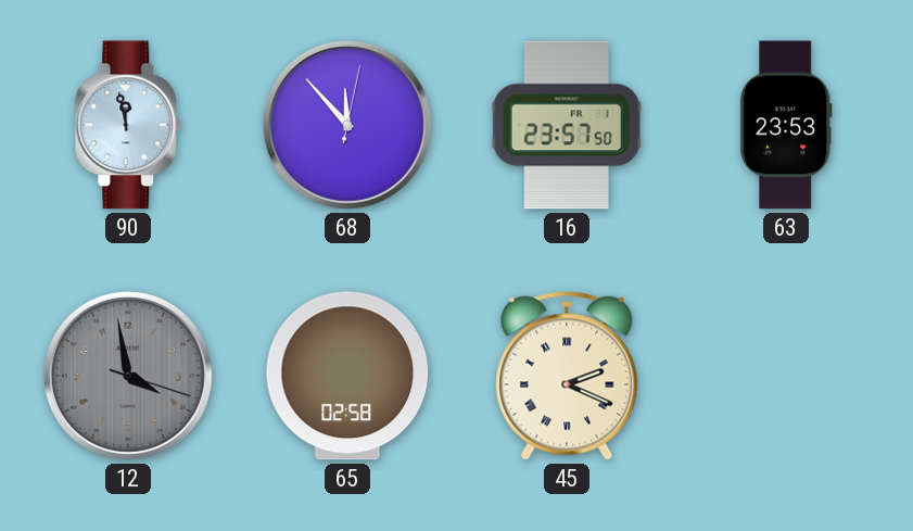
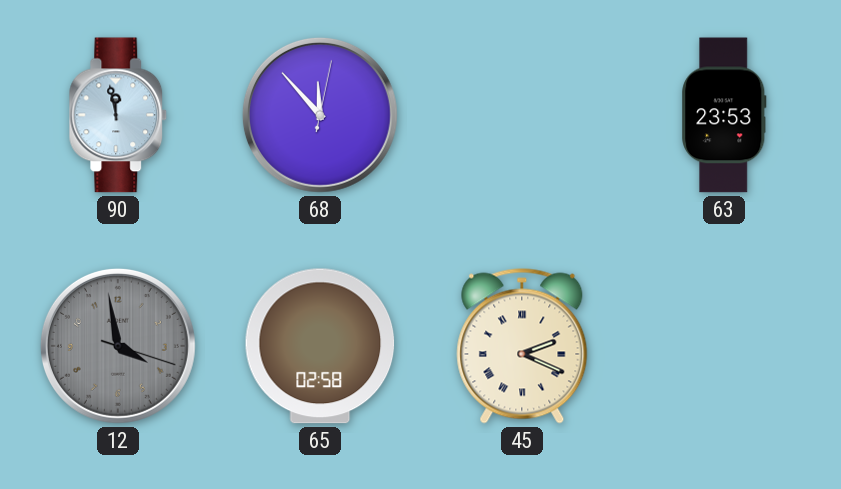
16: 23:57 -> none (567, 125)
